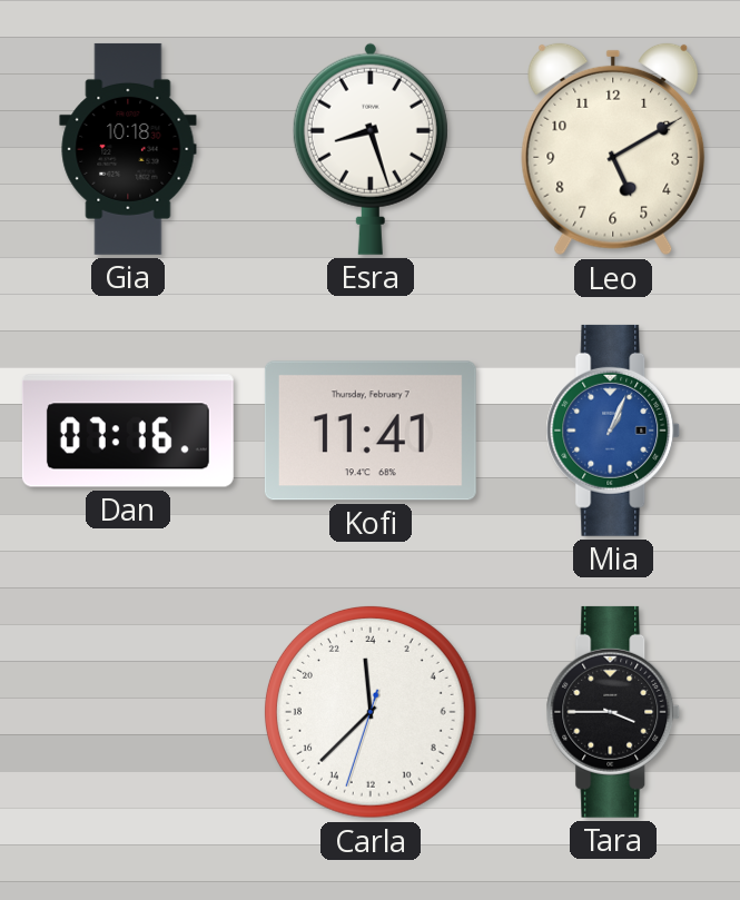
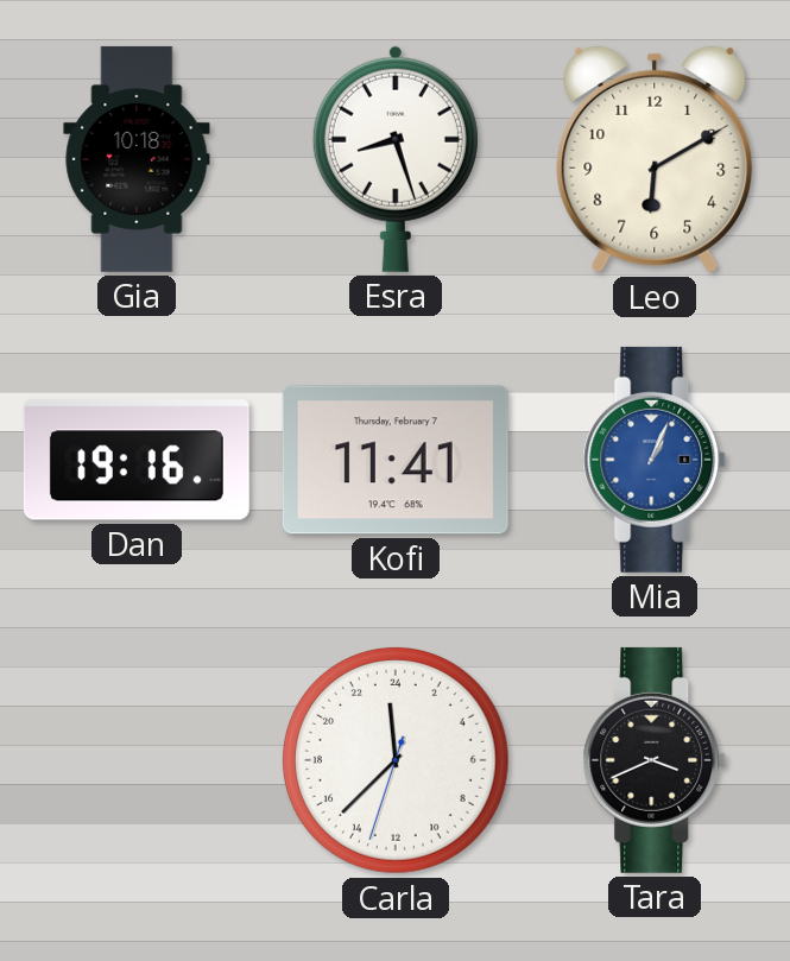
Leo: 5:10 -> 6:10 (655, 159)
Dan: 07:16 -> 19:16 (137, 460)
Tara: 3:45 -> 3:41 (655, 760)
